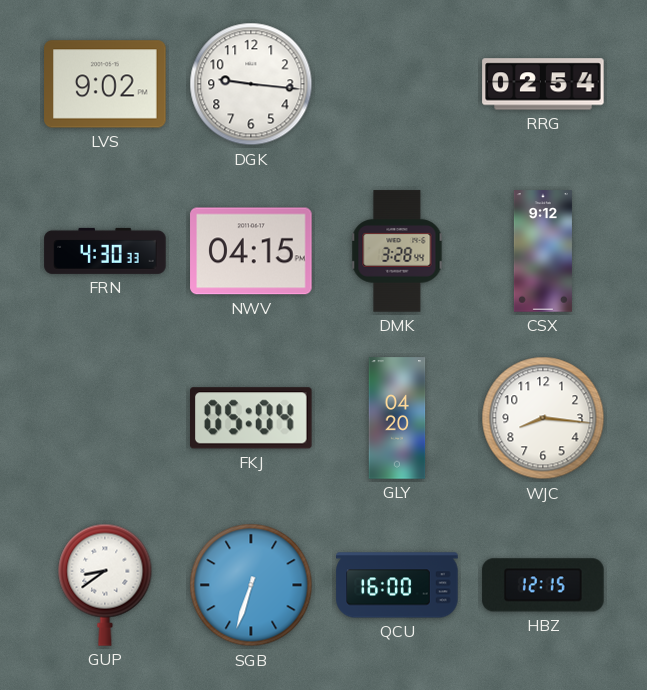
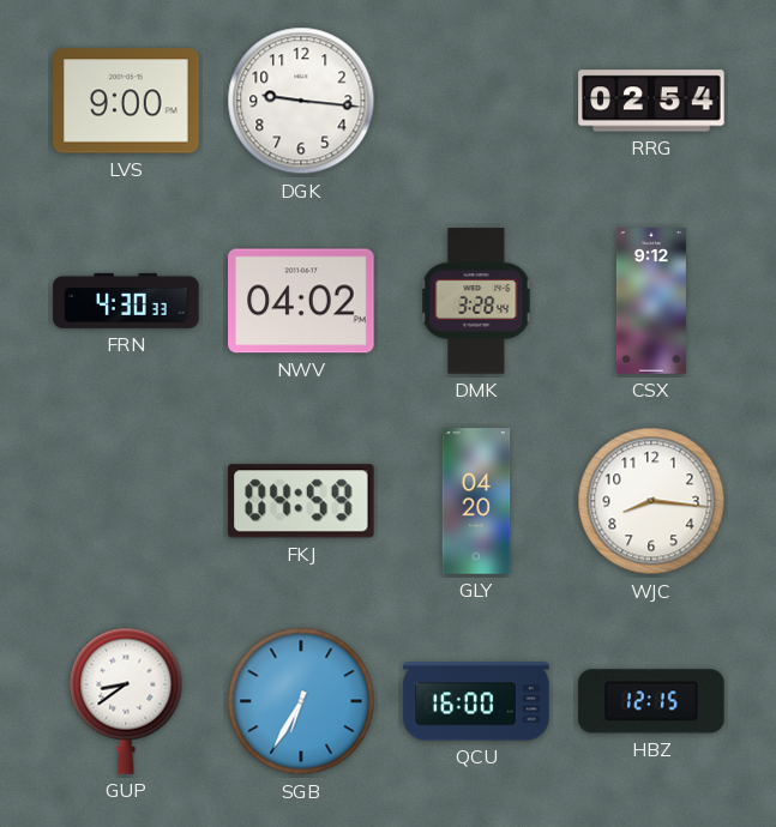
LVS: 9:02 -> 9:00 (126, 101)
NWV: 04:15 -> 04:02 (301, 301)
FKJ: 05:04 -> 04:59 (302, 501)
SGB: 6:33 -> 6:35 (301, 701)
